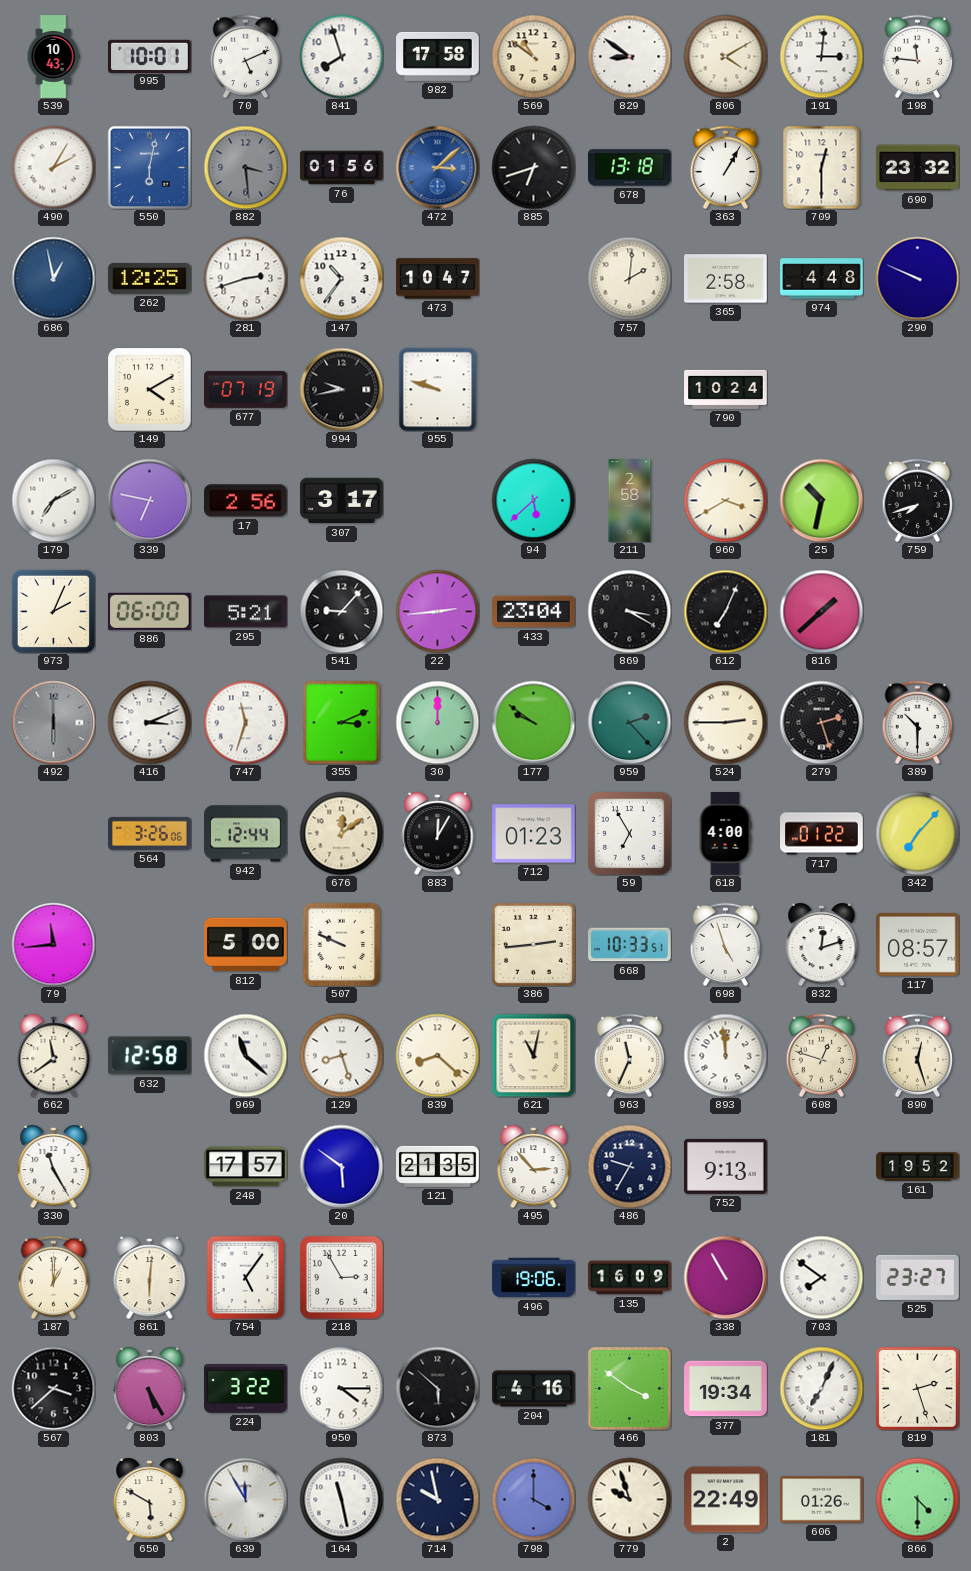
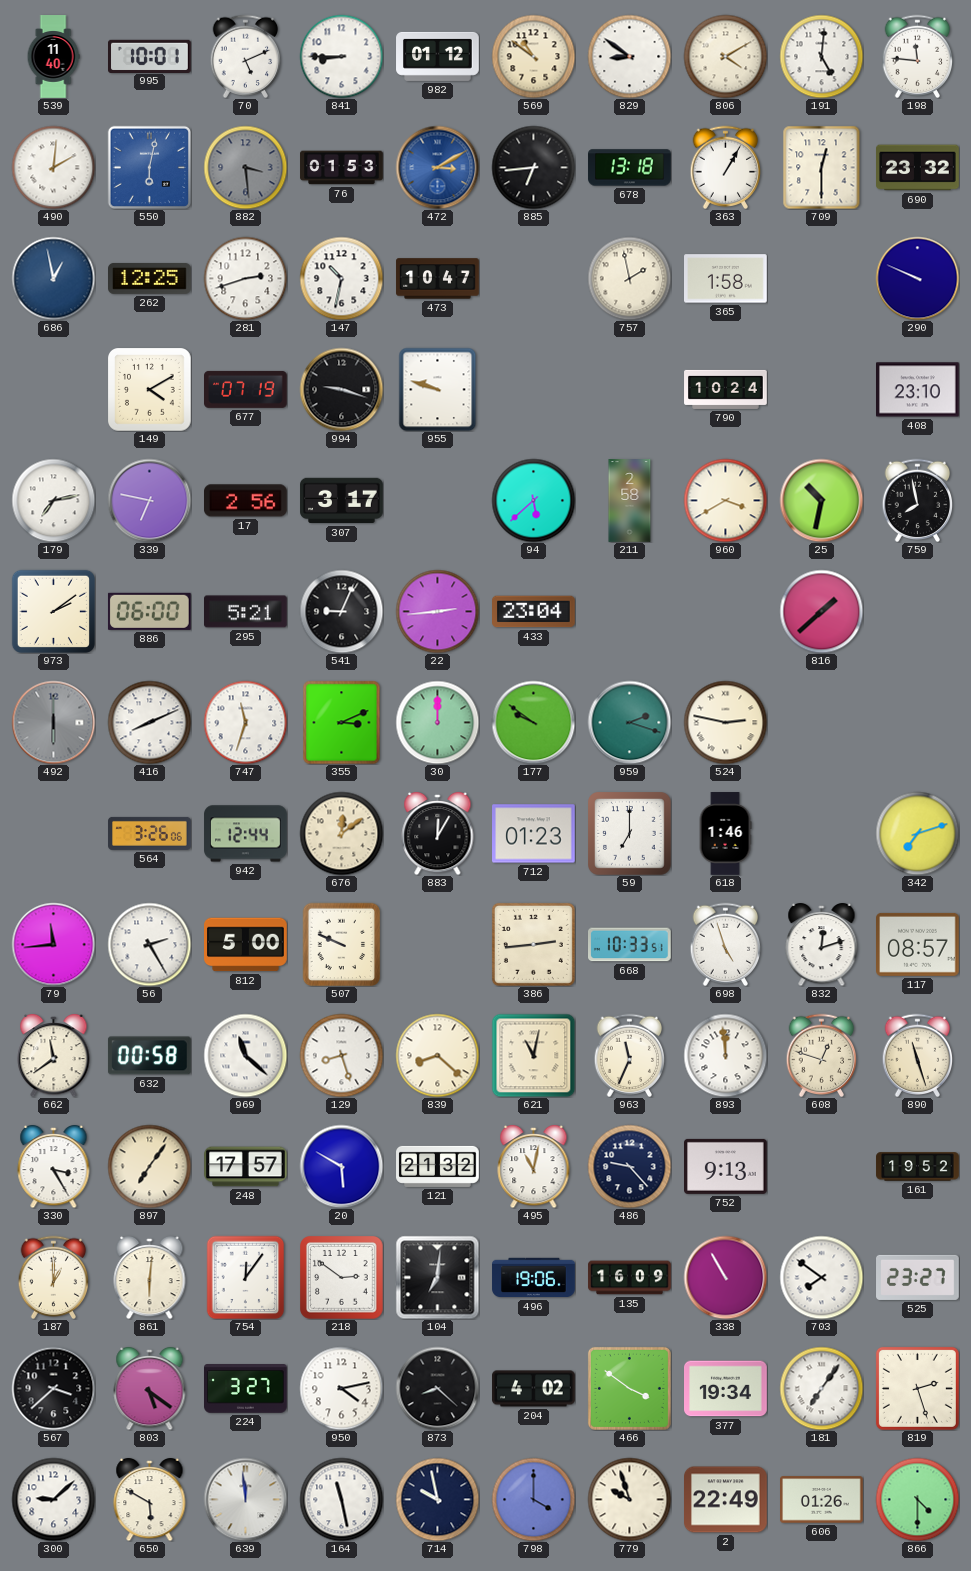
539: 10:43 -> 11:40 (53, 57)
841: 7:57 -> 8:45 (341, 56)
982: 17:58 -> 01:12 (438, 56)
191: 3:01 -> 5:01 (821, 56)
490: 2:05 -> 2:01 (53, 167)
76: 01:56 -> 01:53 (342, 168)
472: 3:08 -> 3:10 (437, 167)
885: 6:42 -> 6:44 (533, 167)
147: 10:36 -> 10:32 (341, 278)
757: 2:01 -> 1:58 (629, 278)
365: 2:58 -> 1:58 (726, 279)
974: 4:48 -> none (822, 279)
994: 9:43 -> 9:18 (341, 389)
408: none -> 23:10 (918, 390)
179: 7:10 -> 7:13 (53, 500)
759: 7:42 -> 7:58 (918, 500)
973: 2:04 -> 2:09 (53, 611)
541: 9:07 -> 9:04 (341, 611)
869: 3:20 -> none (629, 611)
612: 7:04 -> none (725, 611)
416: 3:11 -> 8:11 (149, 722)
959: 2:23 -> 2:18 (629, 722)
524: 2:45 -> 2:47 (725, 722)
279: 2:27 -> none (821, 722)
389: 10:30 -> none (918, 722)
59: 6:55 -> 7:00 (629, 833)
618: 4:00 -> 1:46 (725, 834)
717: 01:22 -> none (822, 834)
342: 7:07 -> 7:12 (917, 833)
56: none -> 2:25 (149, 944)
632: 12:58 -> 00:58 (149, 1056)
890: 12:27 -> 11:27 (918, 1055)
330: 11:25 -> 3:25 (54, 1166)
897: none -> 7:06 (149, 1166)
20: 5:51 -> 5:50 (341, 1166)
121: 21:35 -> 21:32 (438, 1166)
495: 2:53 -> 11:02 (534, 1166)
486: 9:35 -> 9:23 (629, 1166)
754: 5:06 -> 12:06 (246, 1277)
218: 2:55 -> 2:51 (341, 1277)
104: none -> 7:01 (437, 1277)
803: 5:25 -> 5:21 (150, 1388)
224: 3:22 -> 3:27 (246, 1389)
950: 4:15 -> 4:13 (341, 1388)
873: 5:52 -> 8:22 (437, 1388)
204: 4:16 -> 4:02 (534, 1389)
181: 7:04 -> 7:06 (821, 1388)
300: none -> 9:08 (53, 1499)
639: 11:55 -> 11:59 (245, 1499)
